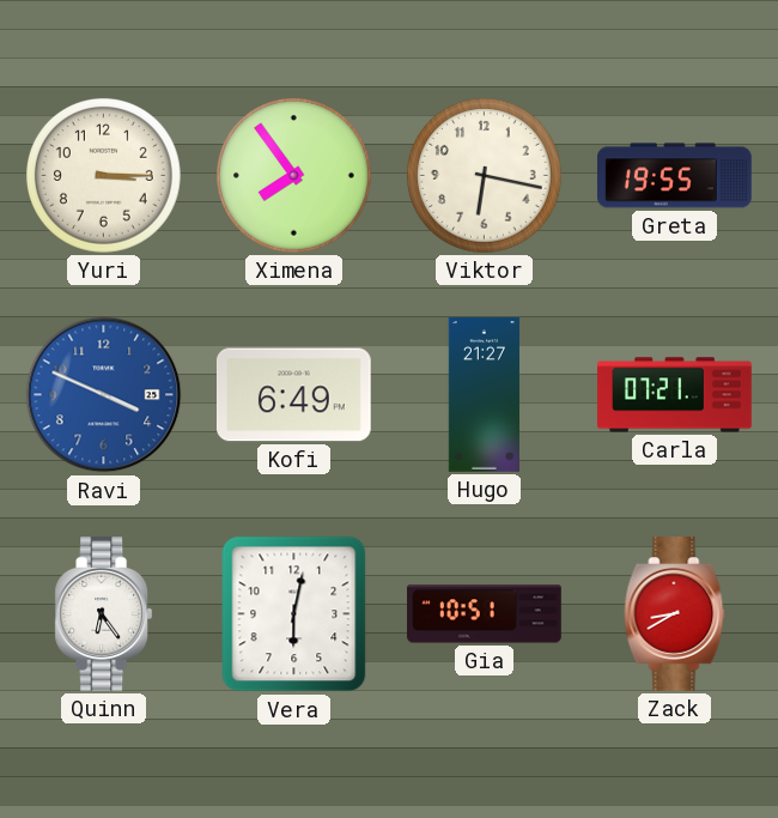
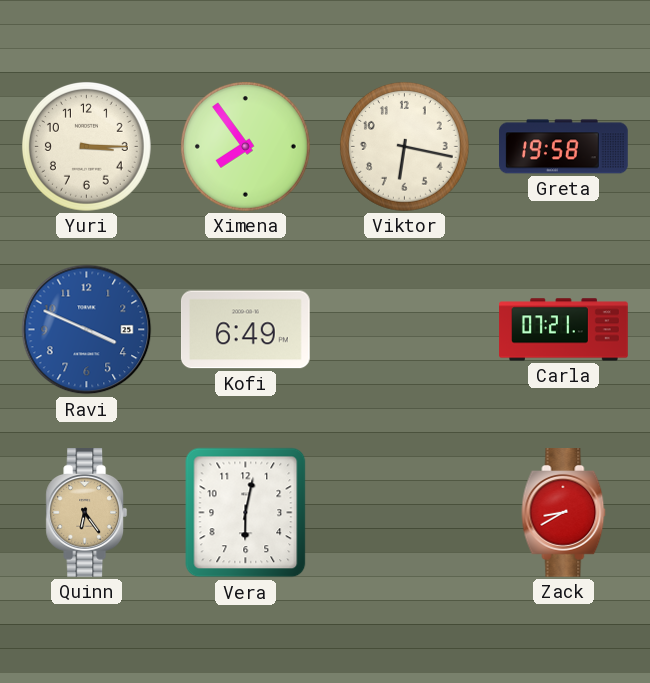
Greta: 19:55 -> 19:58 (564, 147)
Hugo: 21:27 -> none (484, 395)
Quinn dial: white -> champagne (87, 513)
Gia: 10:51 -> none (485, 614)
